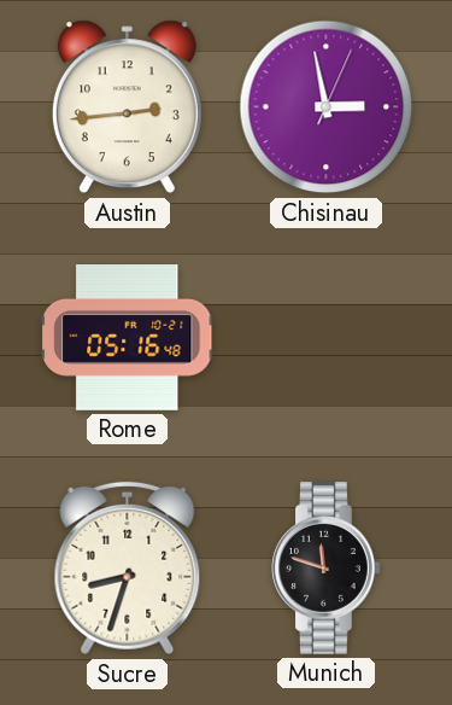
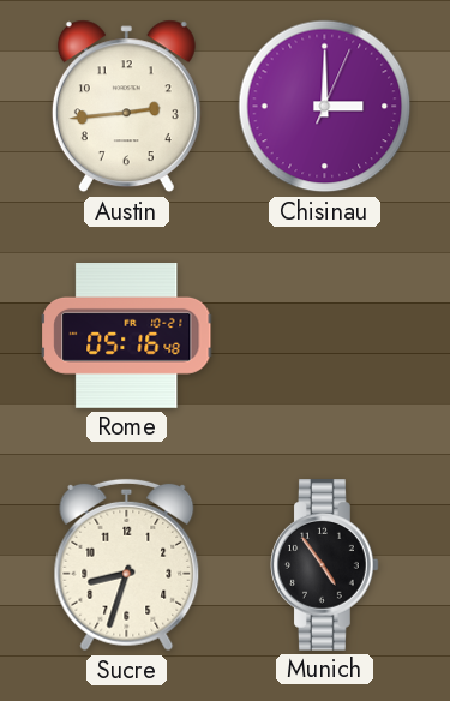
Chisinau: 2:58 -> 3:00 (325, 107)
Munich: 11:48 -> 4:54 (325, 565)
